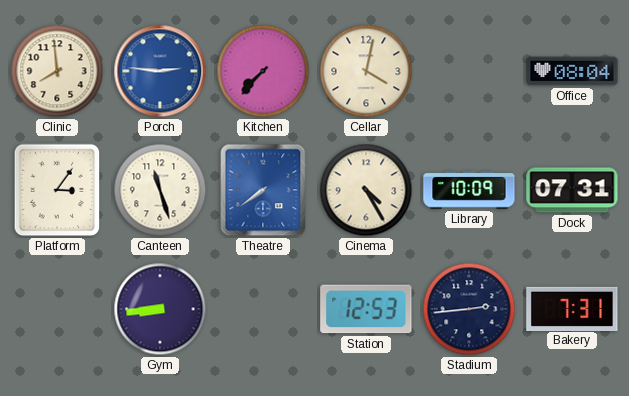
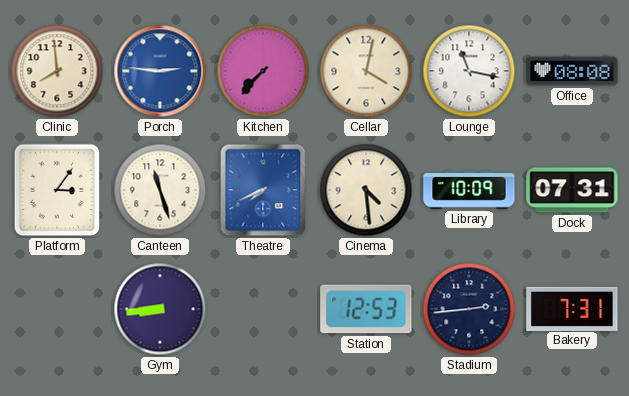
Lounge: none -> 11:17 (469, 71)
Office: 08:04 -> 08:08 (572, 71)
Theatre: 7:39 -> 7:41 (263, 190)
Cinema: 4:25 -> 4:29 (366, 190)
